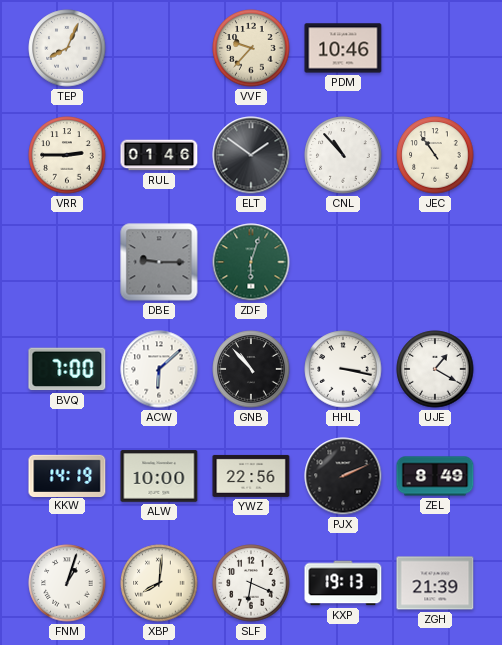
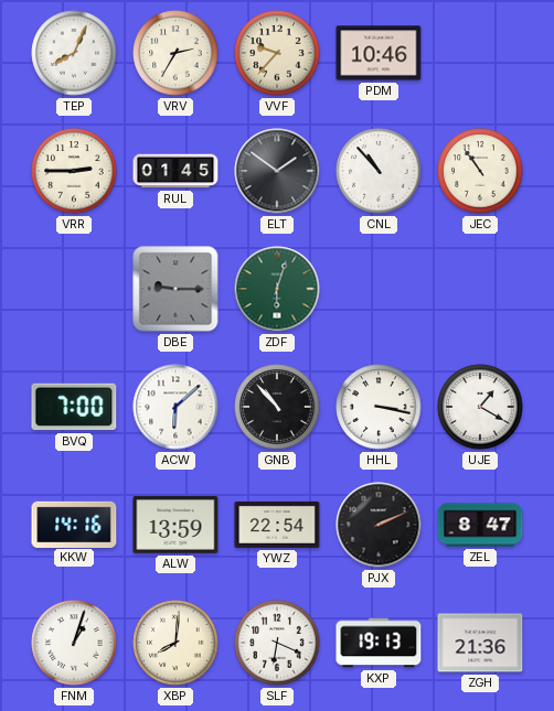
VRV: none -> 2:35 (175, 53)
RUL: 01:46 -> 01:45 (175, 171)
KKW: 14:19 -> 14:16 (74, 524)
ALW: 10:00 -> 13:59 (175, 525)
YWZ: 22:56 -> 22:54 (277, 525)
ZEL: 8:49 -> 8:47 (480, 525)
ZGH: 21:39 -> 21:36 (480, 643)
